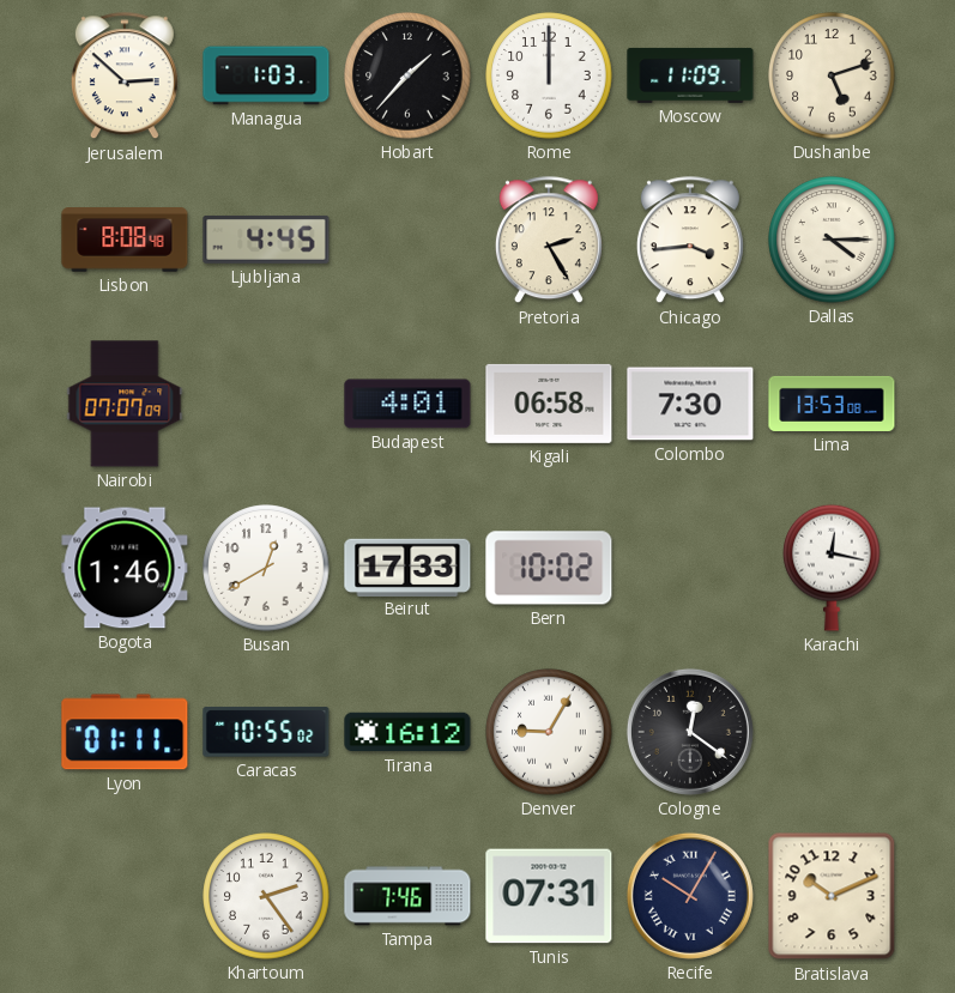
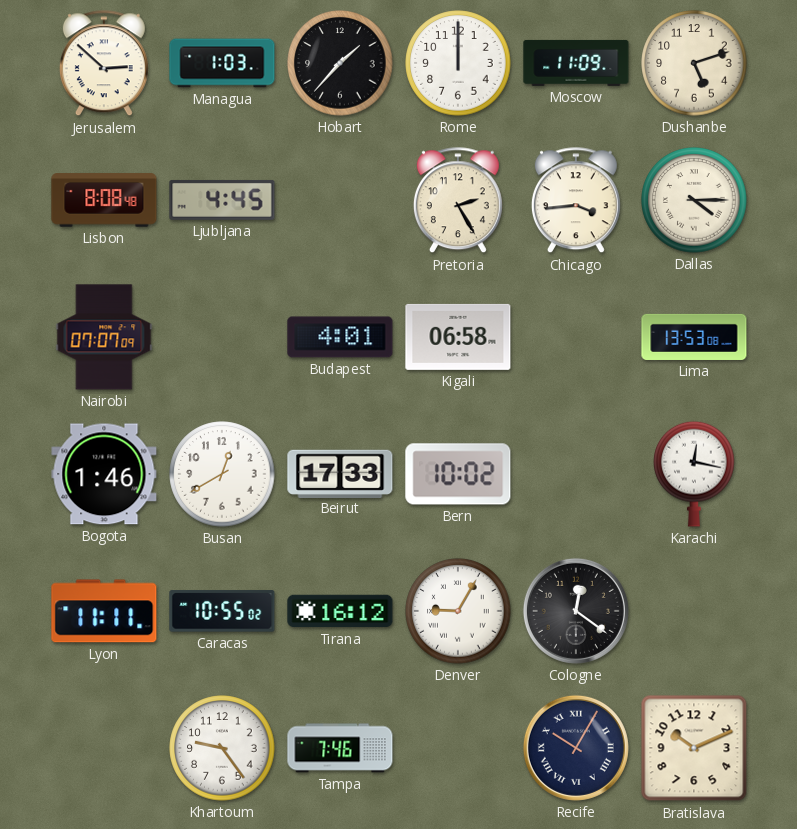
Colombo: 7:30 -> none (690, 404)
Lyon: 01:11 -> 11:11 (104, 611)
Khartoum: 2:24 -> 9:24 (222, 748)
Tunis: 07:31 -> none (549, 896)
